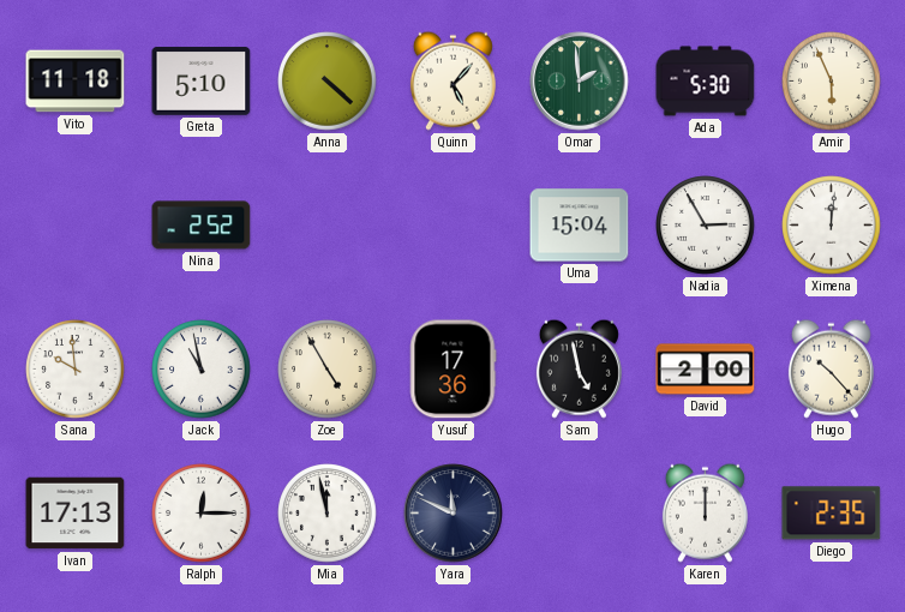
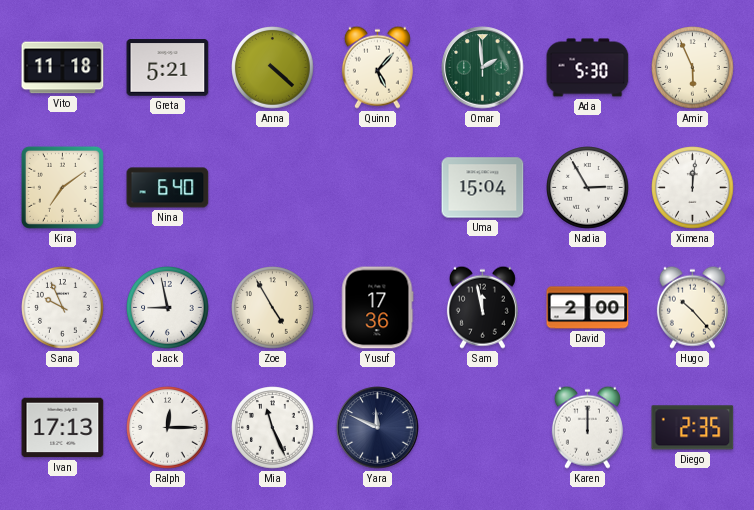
Greta: 5:10 -> 5:21 (168, 68)
Kira: none -> 7:09 (62, 187)
Nina: 2:52 -> 6:40 (168, 188)
Sana: 9:59 -> 9:56 (63, 308)
Jack: 10:58 -> 8:58 (168, 308)
Sam: 4:58 -> 11:58 (482, 307)
Mia: 11:58 -> 11:26 (273, 428)
